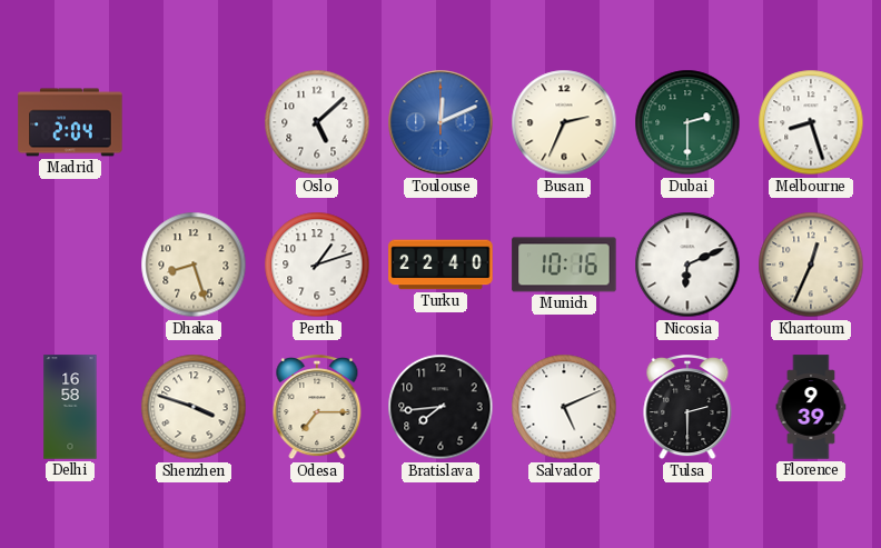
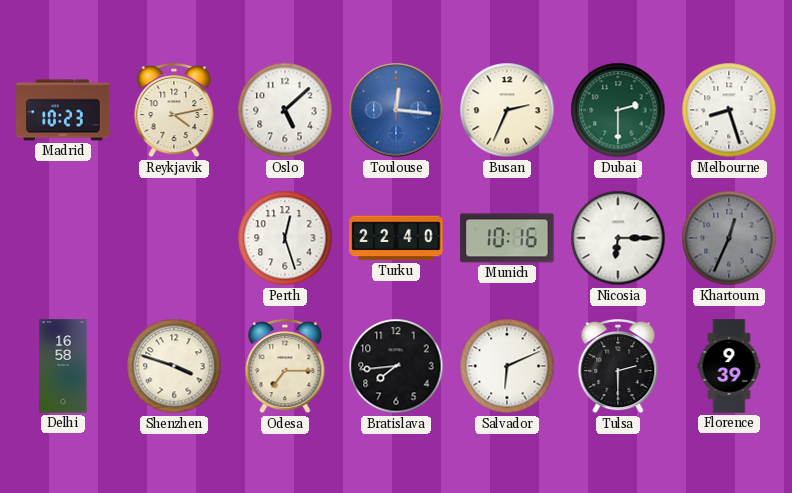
Madrid: 2:04 -> 10:23 (63, 110)
Reykjavik: none -> 4:13 (174, 111)
Toulouse: 12:11 -> 12:16 (396, 110)
Dhaka: 8:27 -> none (194, 265)
Perth: 1:12 -> 12:27 (285, 238)
Nicosia: 6:11 -> 6:15 (618, 238)
Khartoum dial: cream -> grey (729, 238)
Salvador: 5:11 -> 6:11 (507, 366)
